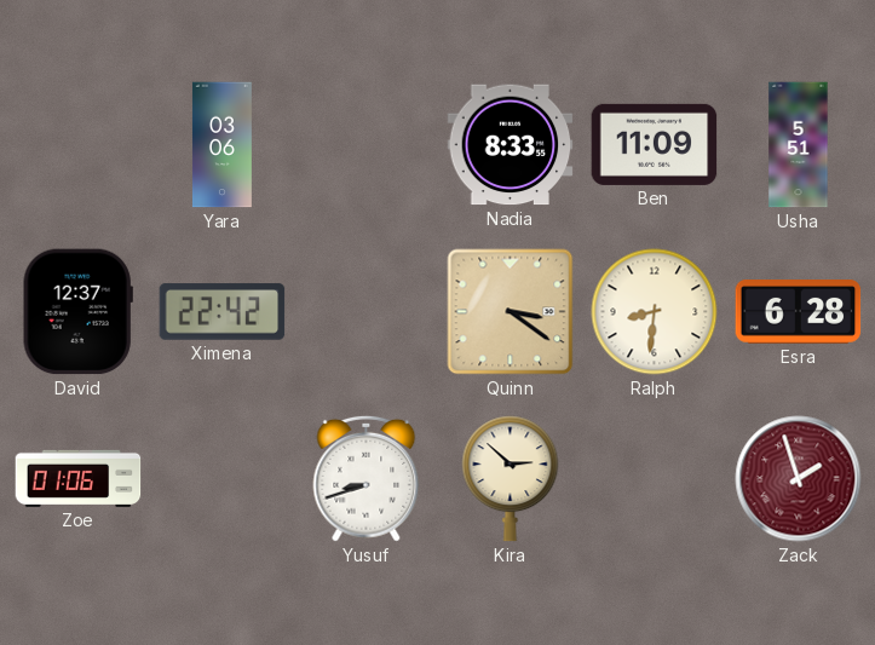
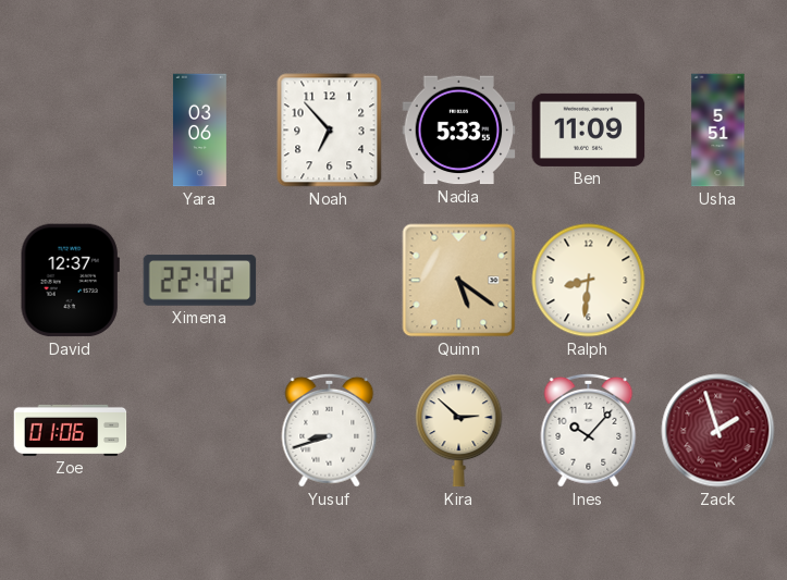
Noah: none -> 6:53 (330, 131)
Nadia: 8:33 -> 5:33 (459, 131)
Quinn: 3:21 -> 5:21 (459, 281)
Esra: 6:28 -> none (799, 312)
Ines: none -> 10:07 (589, 430)
